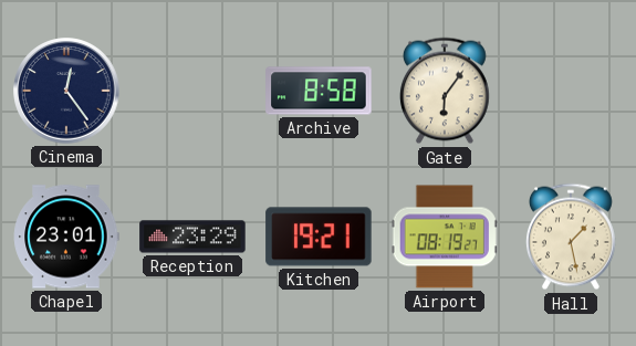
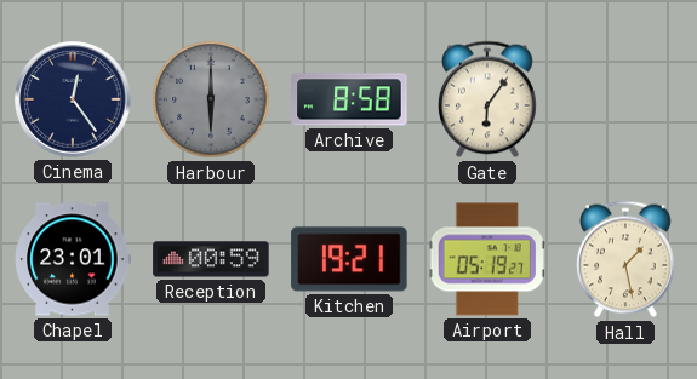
Harbour: none -> 6:00 (211, 99)
Reception: 23:29 -> 00:59 (211, 259)
Airport: 08:19 -> 05:19 (487, 259)
